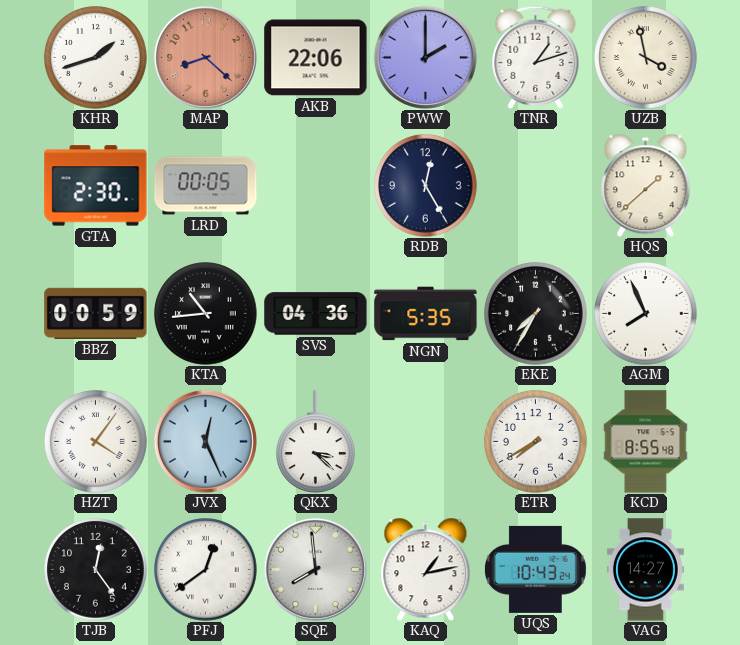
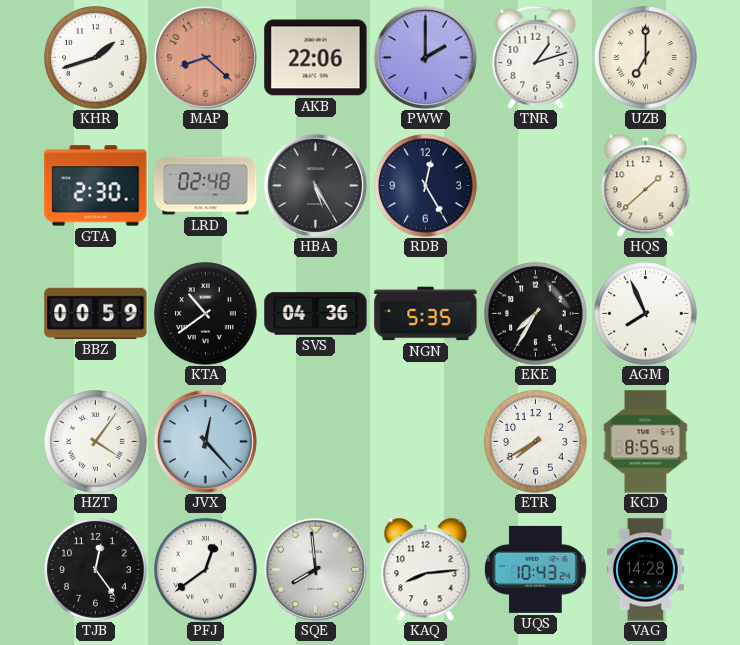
UZB: 3:58 -> 7:00 (646, 58)
LRD: 00:05 -> 02:48 (206, 186)
HBA: none -> 5:25 (315, 185)
KTA: 10:44 -> 10:39 (206, 314)
JVX: 12:26 -> 12:23 (205, 441)
QKX: 3:22 -> none (316, 442)
KAQ: 1:13 -> 8:14 (426, 569)
VAG: 14:27 -> 14:28 (645, 570)
